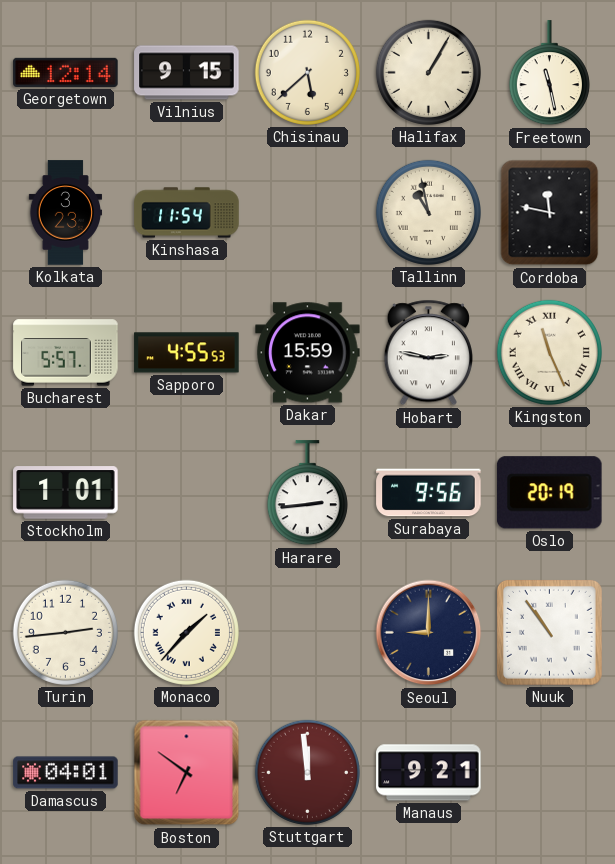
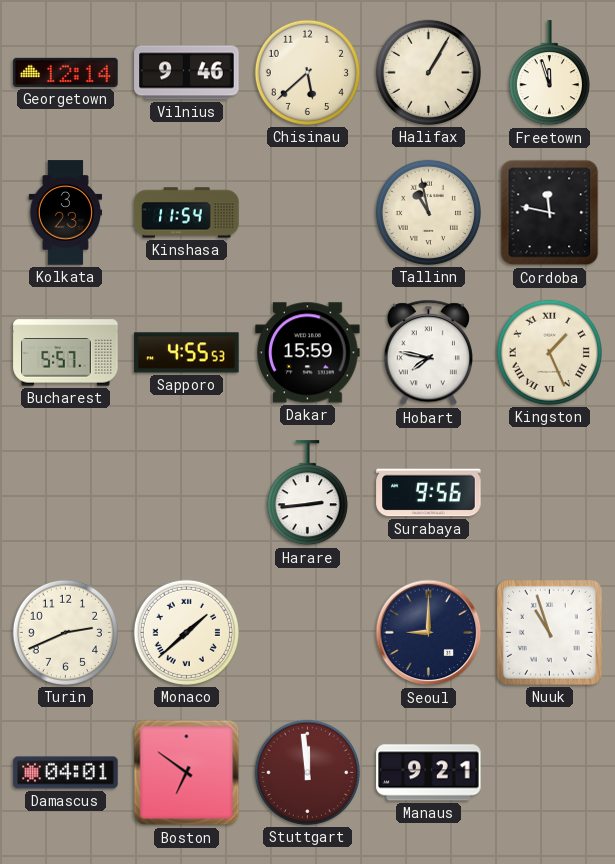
Vilnius: 9:15 -> 9:46 (187, 73)
Freetown: 11:28 -> 11:57 (549, 73)
Hobart: 2:47 -> 7:47 (428, 353)
Kingston: 11:26 -> 1:26 (549, 352)
Stockholm: 1:01 -> none (66, 493)
Oslo: 20:19 -> none (549, 493)
Turin: 2:44 -> 2:41 (65, 632)
Monaco: 1:37 -> 1:38 (186, 632)
Nuuk: 10:54 -> 10:57 (549, 632)
